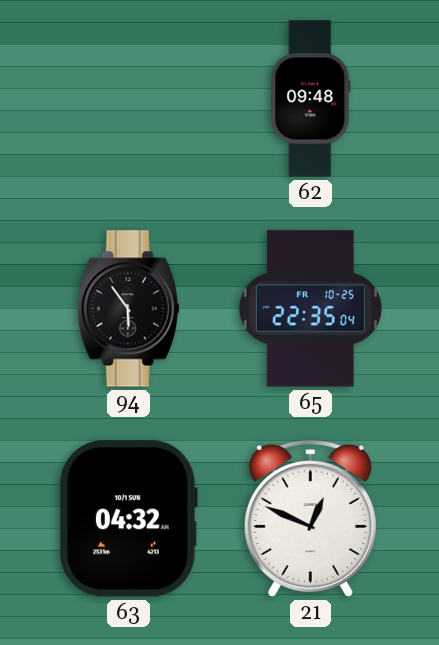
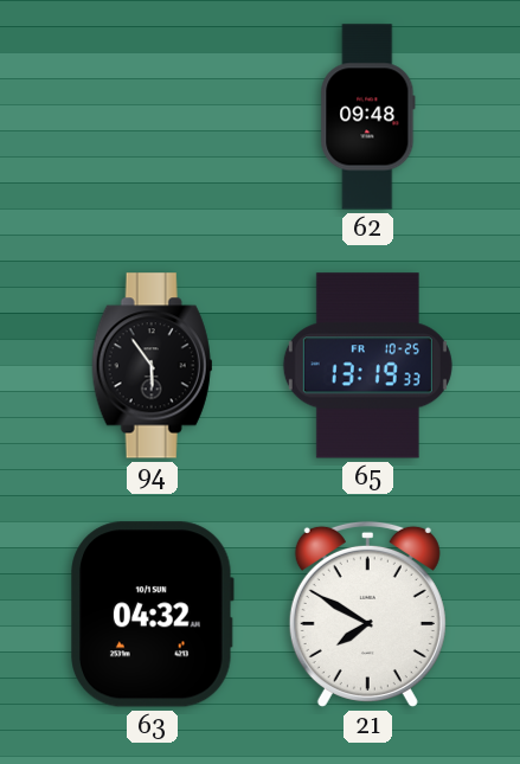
65: 22:35 -> 13:19 (367, 366)
21: 12:49 -> 7:50 (367, 614)
